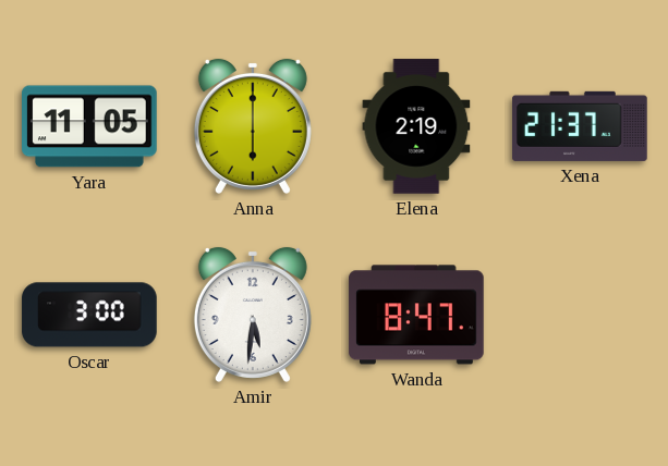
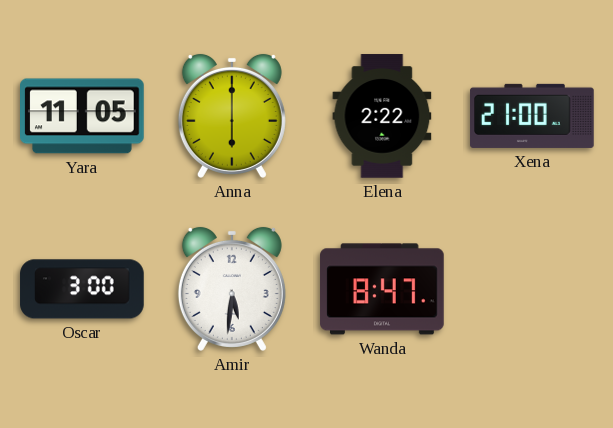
Elena: 2:19 -> 2:22 (382, 116)
Xena: 21:37 -> 21:00 (532, 116)
